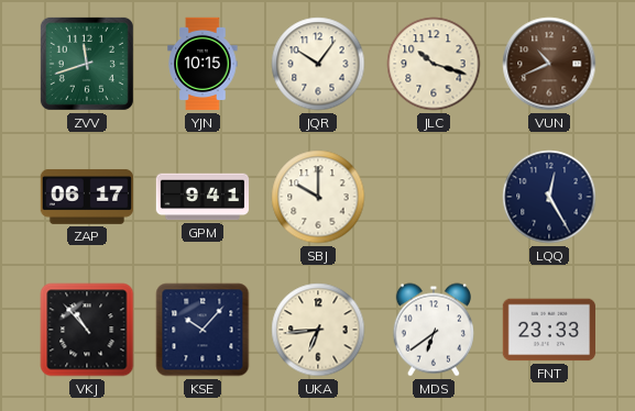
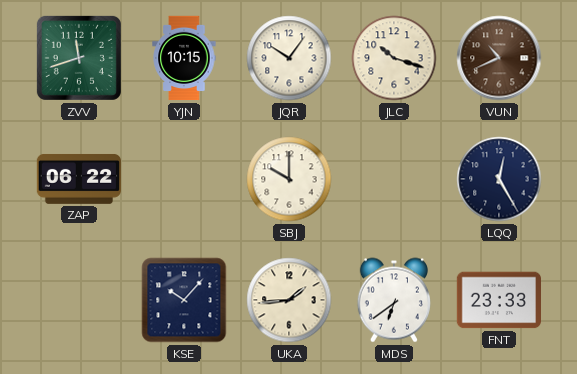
ZAP: 06:17 -> 06:22 (79, 179)
GPM: 9:41 -> none (202, 197)
VKJ: 10:53 -> none (87, 330)
UKA: 6:44 -> 1:44 (289, 300)
